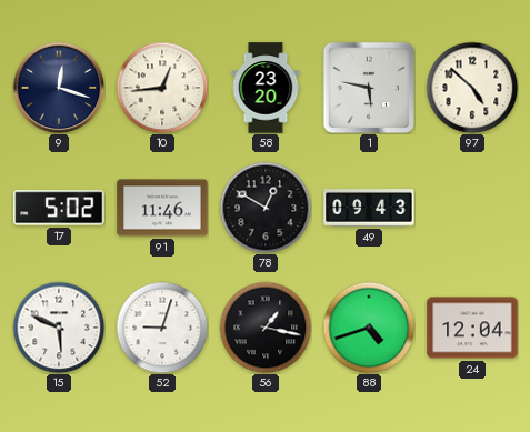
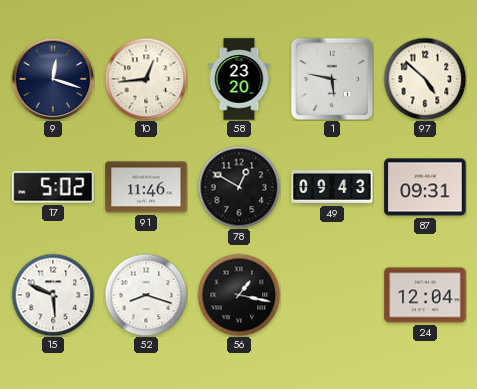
87: none -> 09:31 (425, 187)
52: 9:03 -> 8:18 (146, 295)
88: 4:42 -> none (369, 328)
